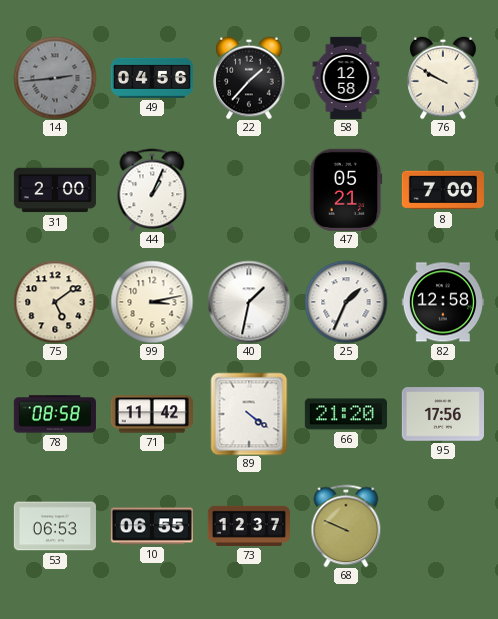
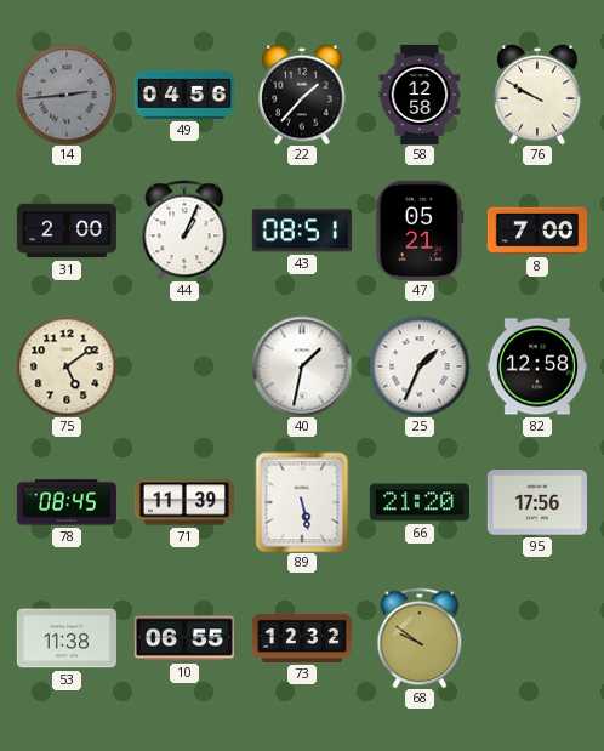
43: none -> 08:51 (302, 231)
99: 3:13 -> none (152, 302)
78: 08:58 -> 08:45 (67, 502)
71: 11:42 -> 11:39 (184, 502)
89: 4:21 -> 5:28 (302, 502)
53: 06:53 -> 11:38 (67, 638)
73: 12:37 -> 12:32 (302, 638)
68: 9:49 -> 9:51 (420, 638)
